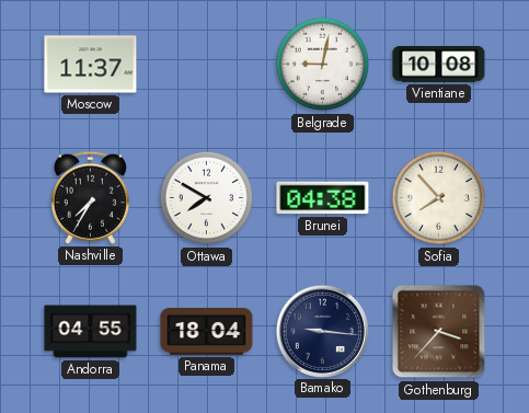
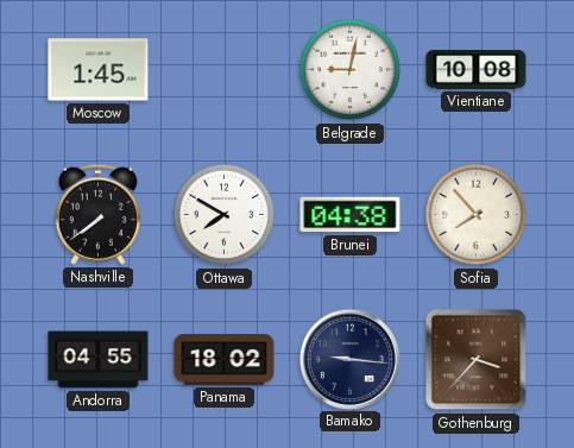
Moscow: 11:37 -> 1:45 (99, 70)
Nashville: 7:35 -> 7:39 (97, 214)
Panama: 18:04 -> 18:02 (225, 360)
